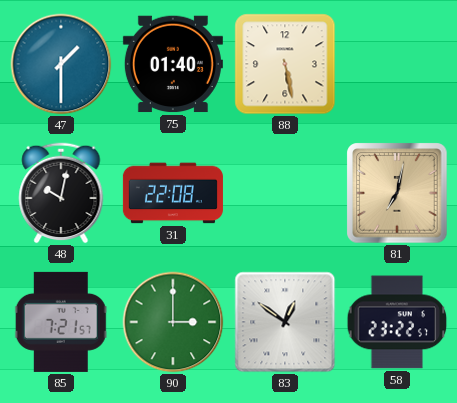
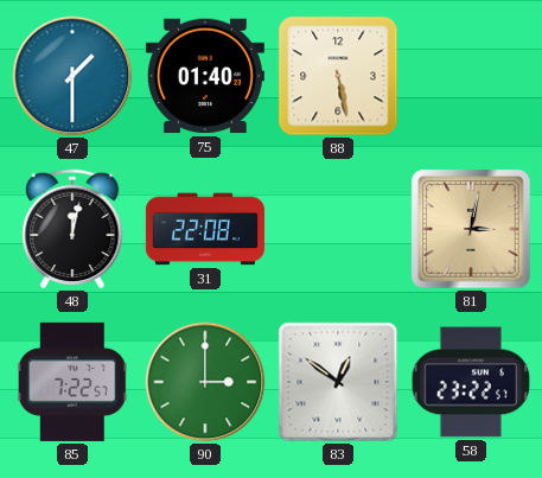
48: 10:02 -> 12:02 (72, 229)
81: 7:02 -> 3:02 (471, 229)
85: 7:21 -> 7:22 (72, 382)
